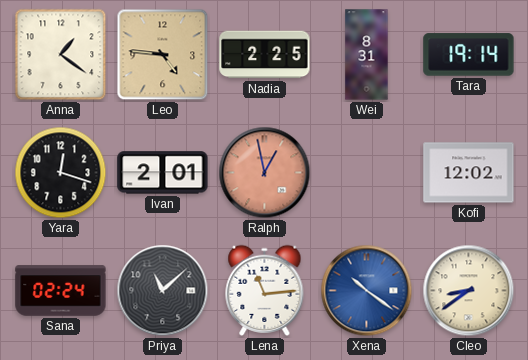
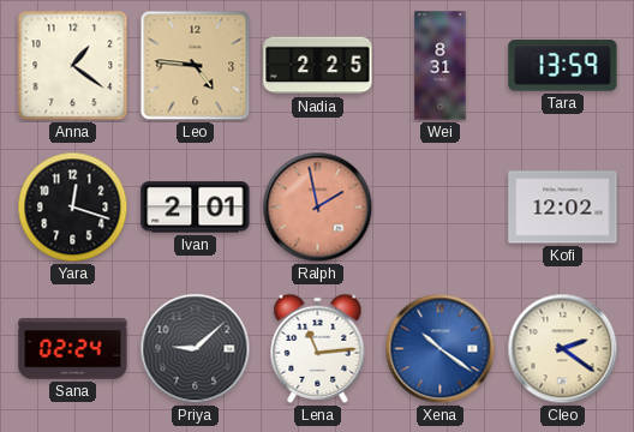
Tara: 19:14 -> 13:59 (563, 66)
Ralph: 12:58 -> 1:58 (318, 208)
Priya: 11:08 -> 9:08 (196, 349)
Cleo: 8:39 -> 2:21 (563, 349)
